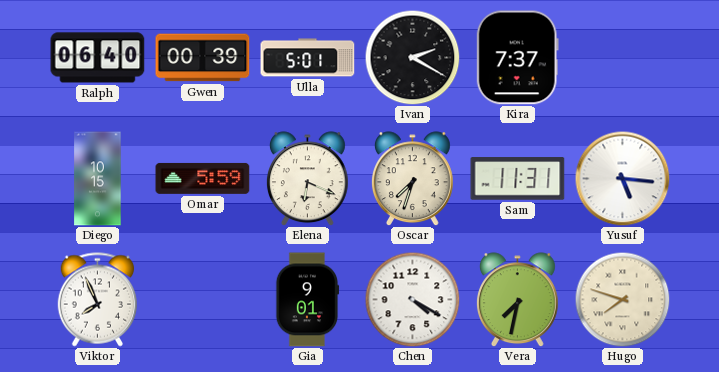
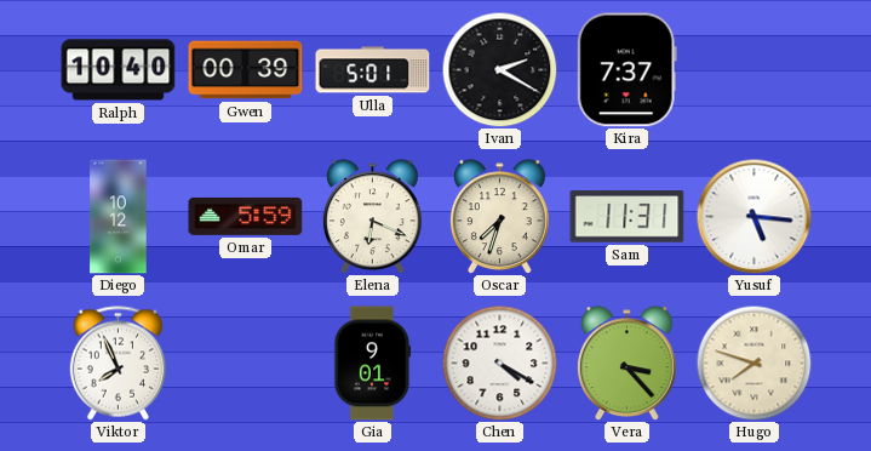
Ralph: 06:40 -> 10:40 (119, 70)
Diego: 10:15 -> 10:12 (119, 217)
Vera: 7:32 -> 3:23 (626, 364)
